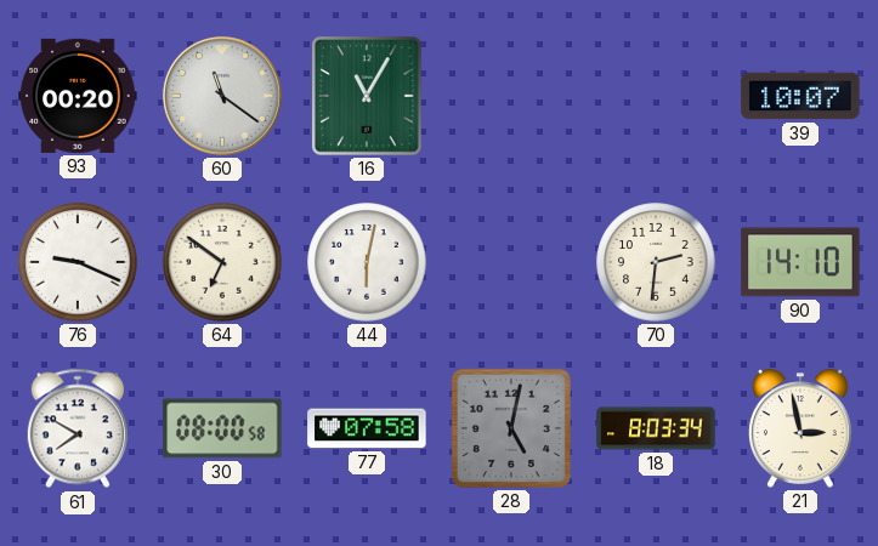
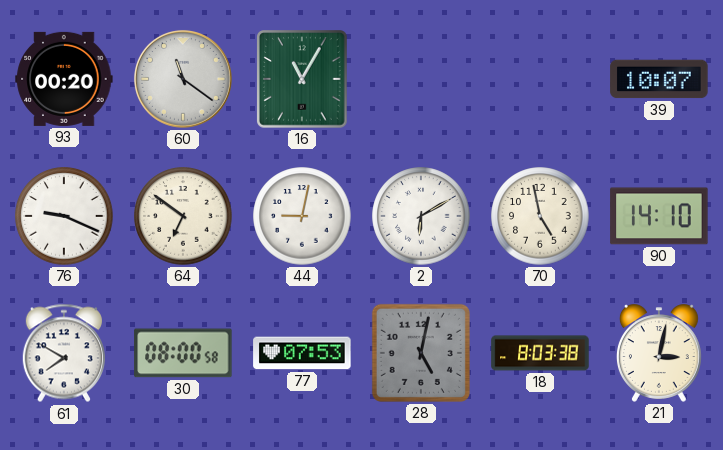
44: 6:02 -> 9:02 (302, 216)
2: none -> 6:10 (421, 216)
70: 2:31 -> 4:58 (540, 216)
77: 07:58 -> 07:53 (302, 353)
18: 8:03:34 -> 8:03:38 (540, 353)
21: 2:58 -> 3:02 (659, 353)
